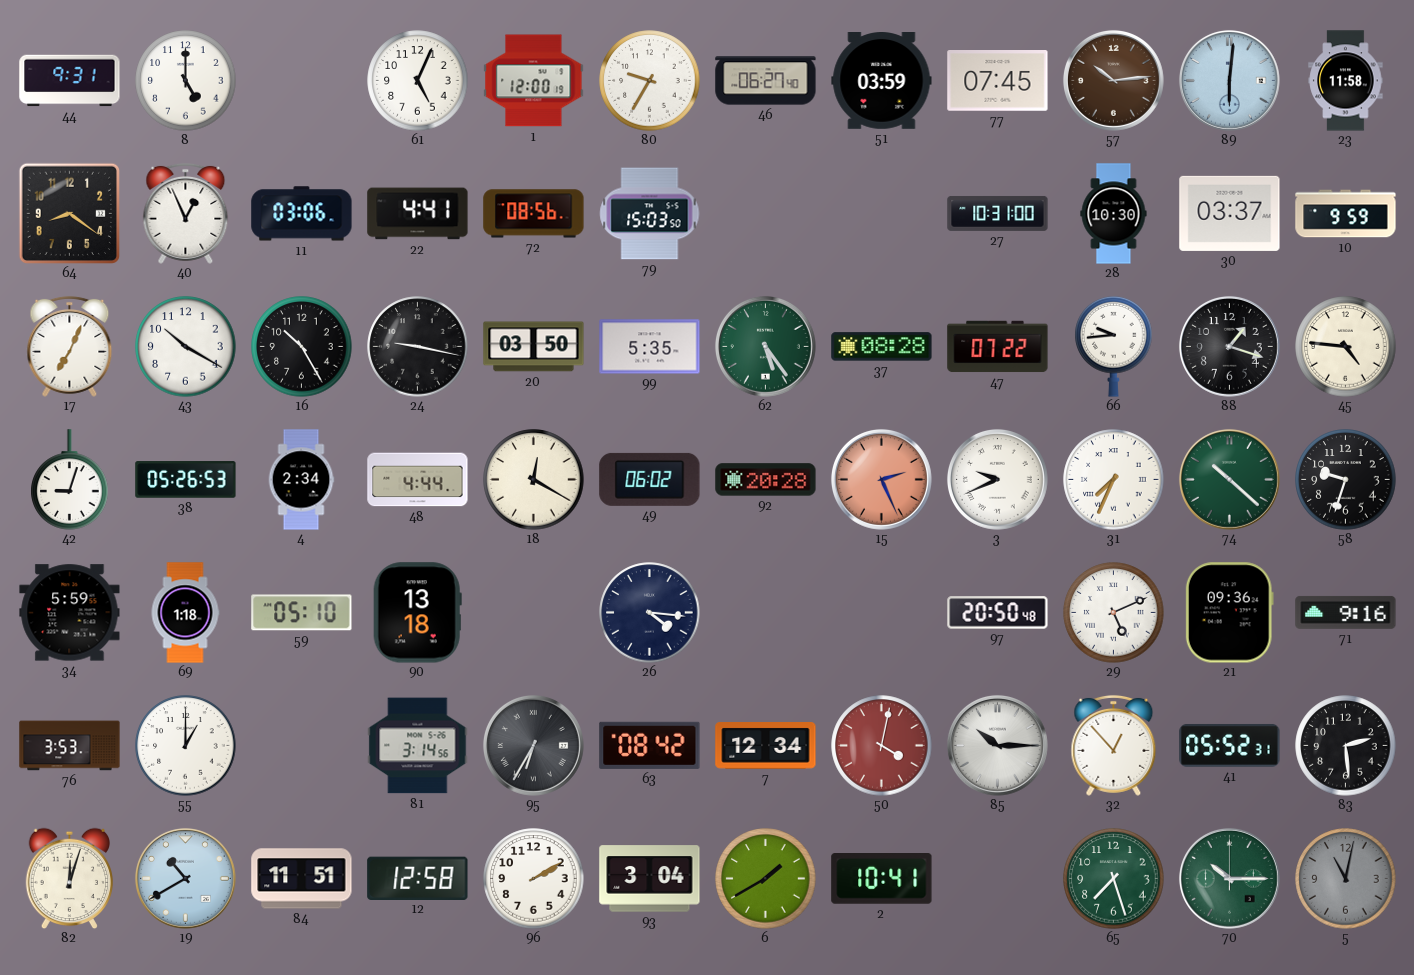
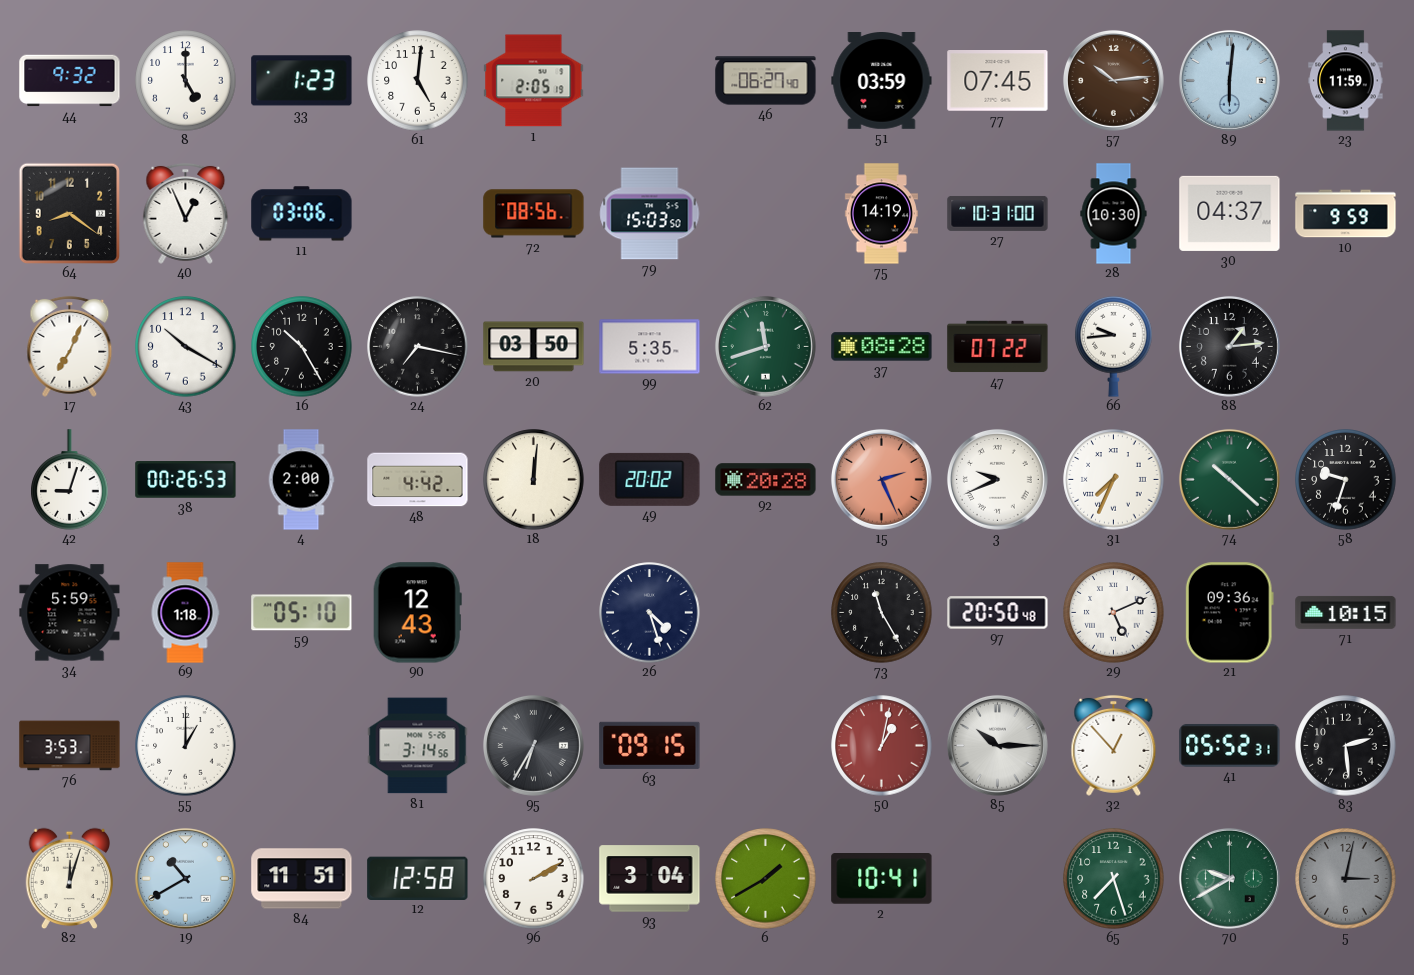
44: 9:31 -> 9:32 (70, 81)
33: none -> 1:23 (302, 81)
61: 5:04 -> 5:01 (418, 81)
1: 12:00 -> 2:05 (534, 81)
80: 9:35 -> none (650, 81)
23: 11:58 -> 11:59 (1346, 81)
22: 4:41 -> none (418, 214)
75: none -> 14:19 (881, 214)
30: 03:37 -> 04:37 (1230, 213)
24: 9:17 -> 7:17 (418, 347)
62: 5:24 -> 11:42 (765, 346)
88: 1:18 -> 1:14 (1229, 346)
45: 4:46 -> none (1346, 347)
38: 05:26 -> 00:26 (186, 480)
4: 2:34 -> 2:00 (301, 480)
48: 4:44 -> 4:42 (418, 480)
18: 12:20 -> 12:01 (534, 480)
49: 06:02 -> 20:02 (650, 479)
90: 13:18 -> 12:43 (417, 613)
26: 4:16 -> 4:27 (650, 613)
73: none -> 11:25 (882, 613)
71: 9:16 -> 10:15 (1346, 612)
63: 08:42 -> 09:15 (650, 745)
7: 12:34 -> none (766, 746)
50: 4:02 -> 1:02 (882, 746)
70: 10:15 -> 9:40 (1229, 878)
5: 11:02 -> 3:02 (1346, 879)
